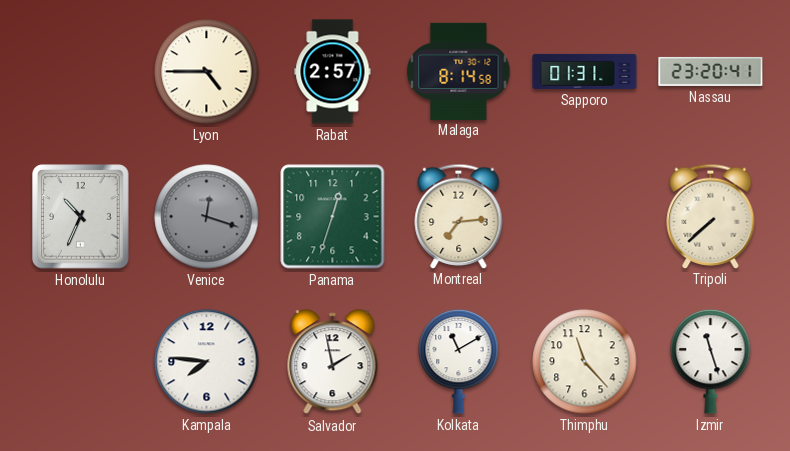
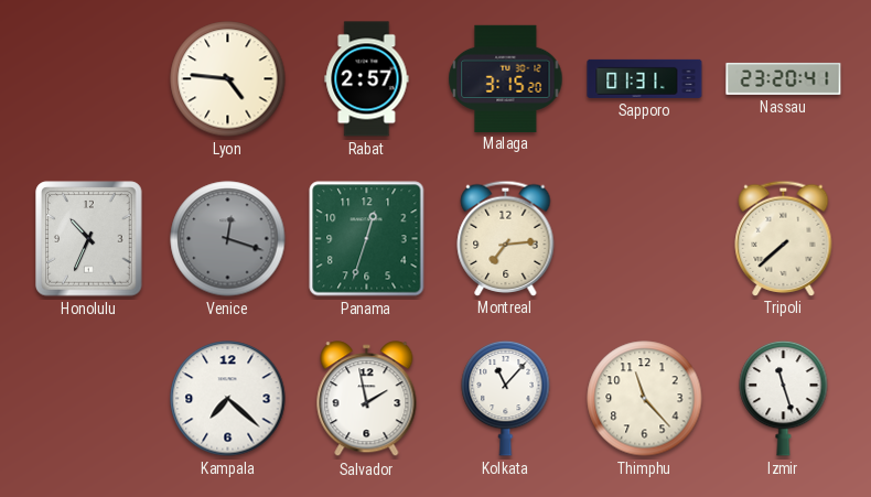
Lyon: 4:45 -> 4:46 (228, 79)
Malaga: 8:14 -> 3:15 (506, 78)
Kampala: 7:46 -> 7:22 (228, 399)
Kolkata: 11:10 -> 11:07 (506, 398)
